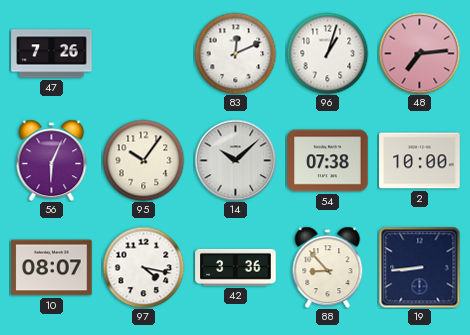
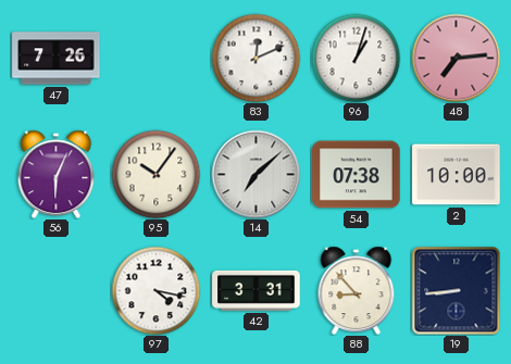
14: 10:08 -> 7:08 (255, 174)
10: 08:07 -> none (52, 268)
42: 3:36 -> 3:31 (257, 290)
